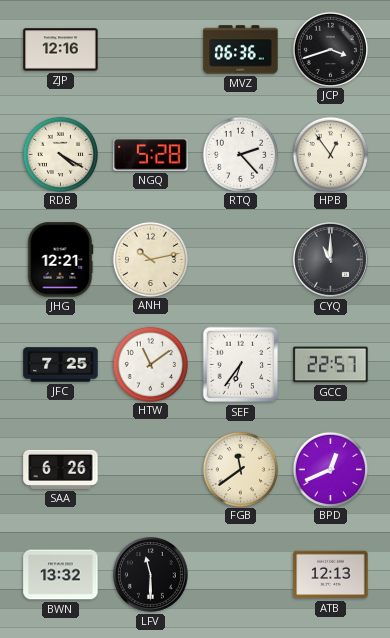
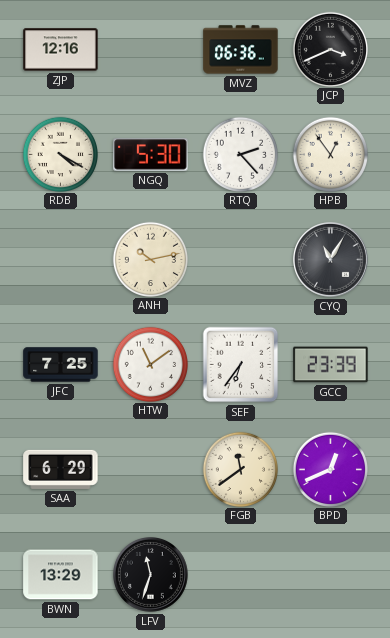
JCP: 3:42 -> 3:41 (330, 49)
NGQ: 5:28 -> 5:30 (151, 155)
JHG: 12:21 -> none (60, 260)
CYQ: 11:00 -> 11:05 (331, 260)
GCC: 22:57 -> 23:39 (331, 365)
SAA: 6:26 -> 6:29 (61, 469)
BWN: 13:32 -> 13:29 (61, 575)
LFV: 11:30 -> 11:33 (151, 575)
ATB: 12:13 -> none (331, 575)
